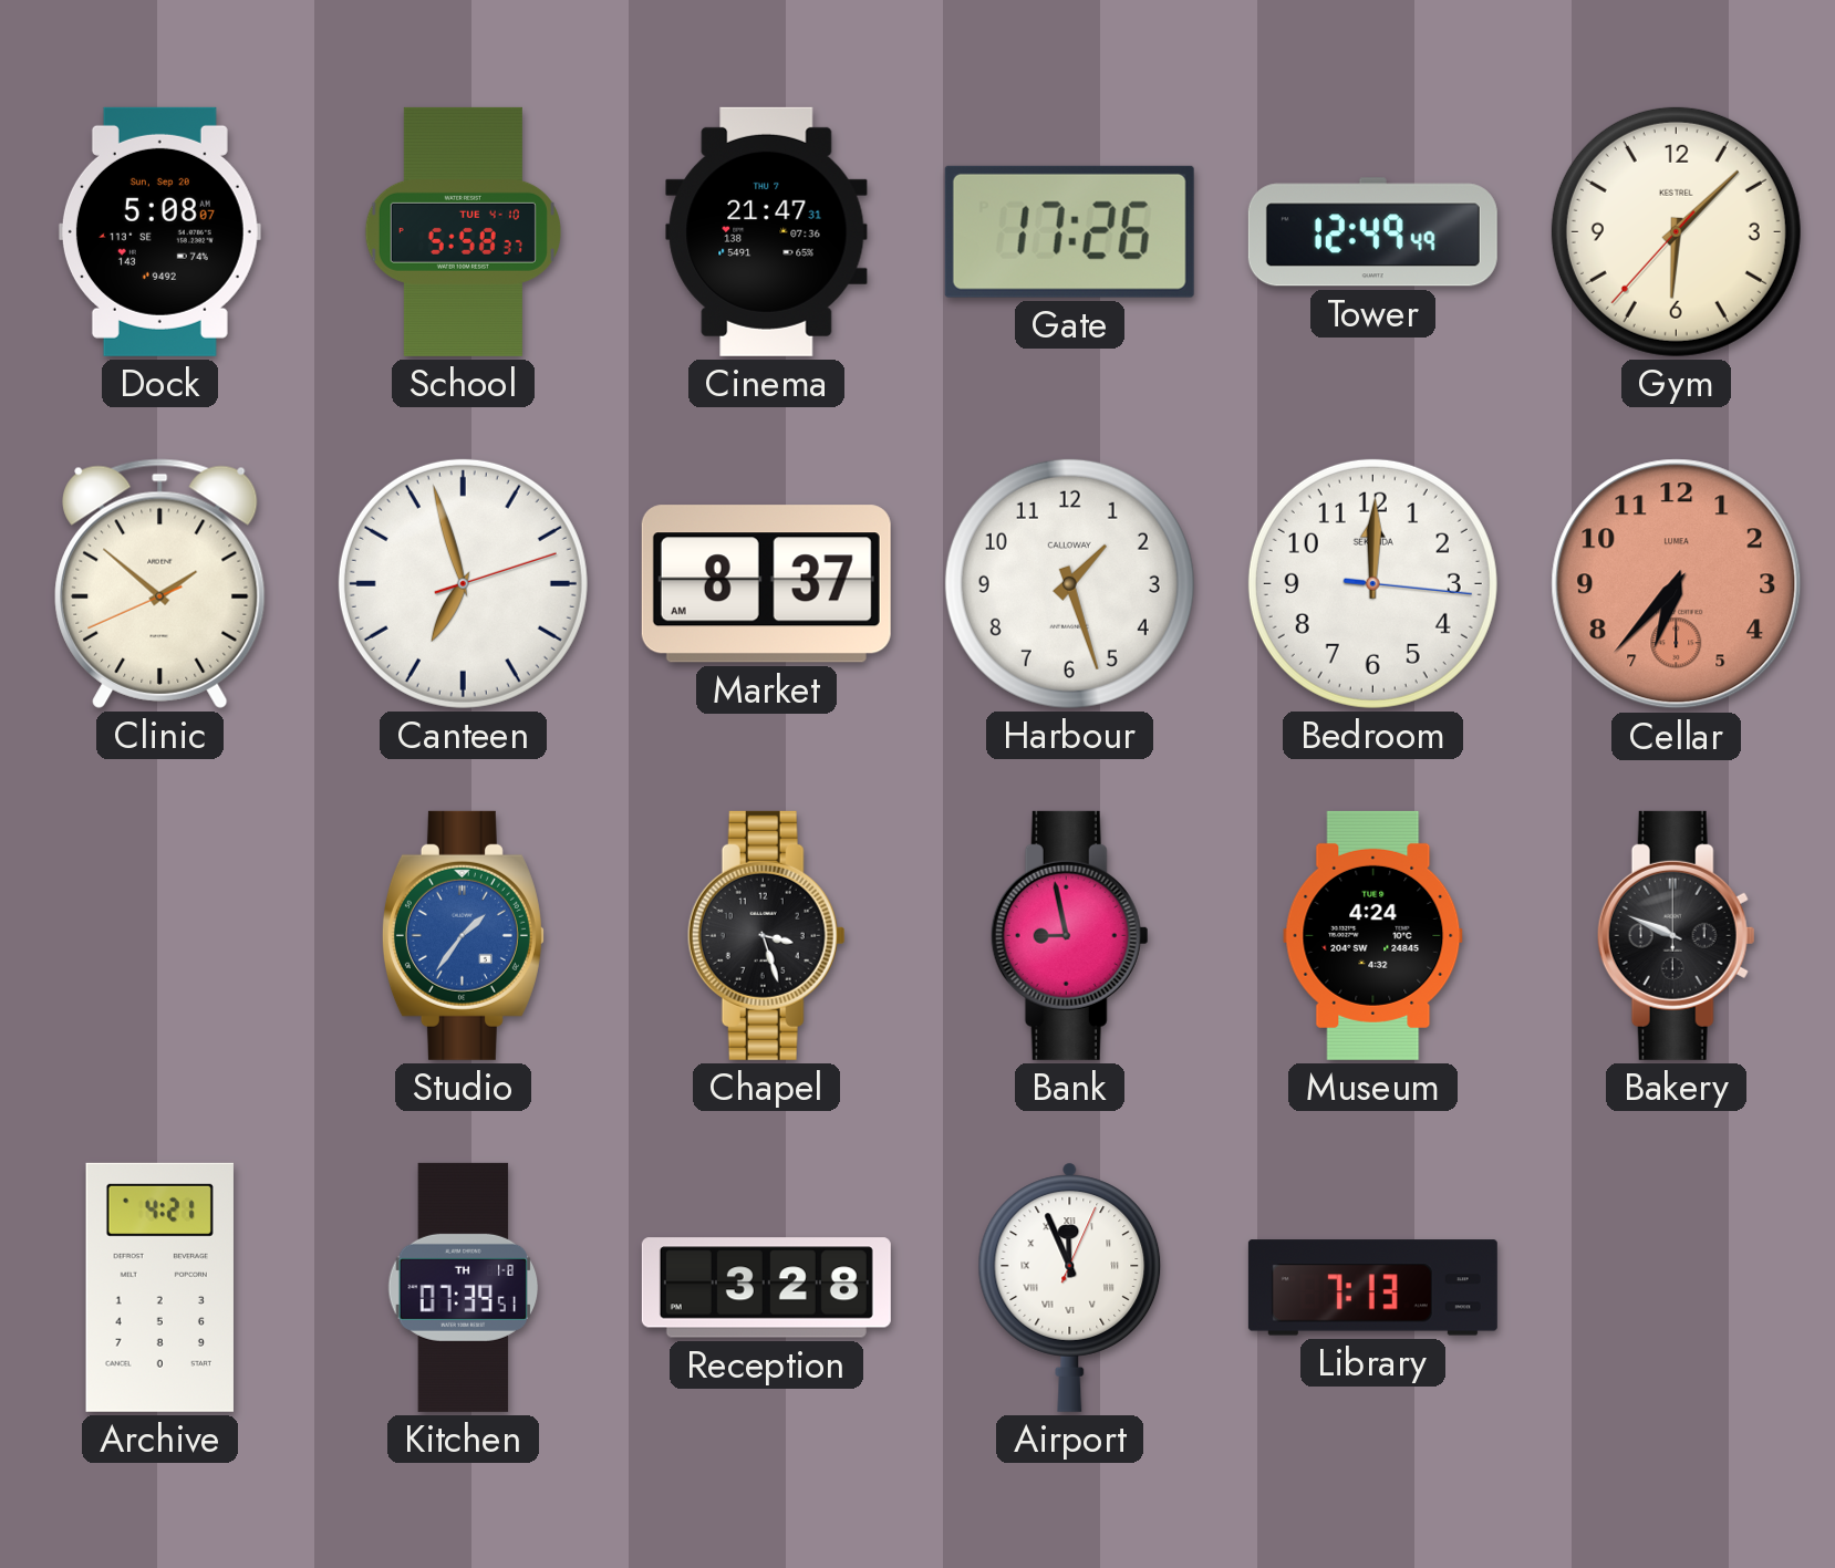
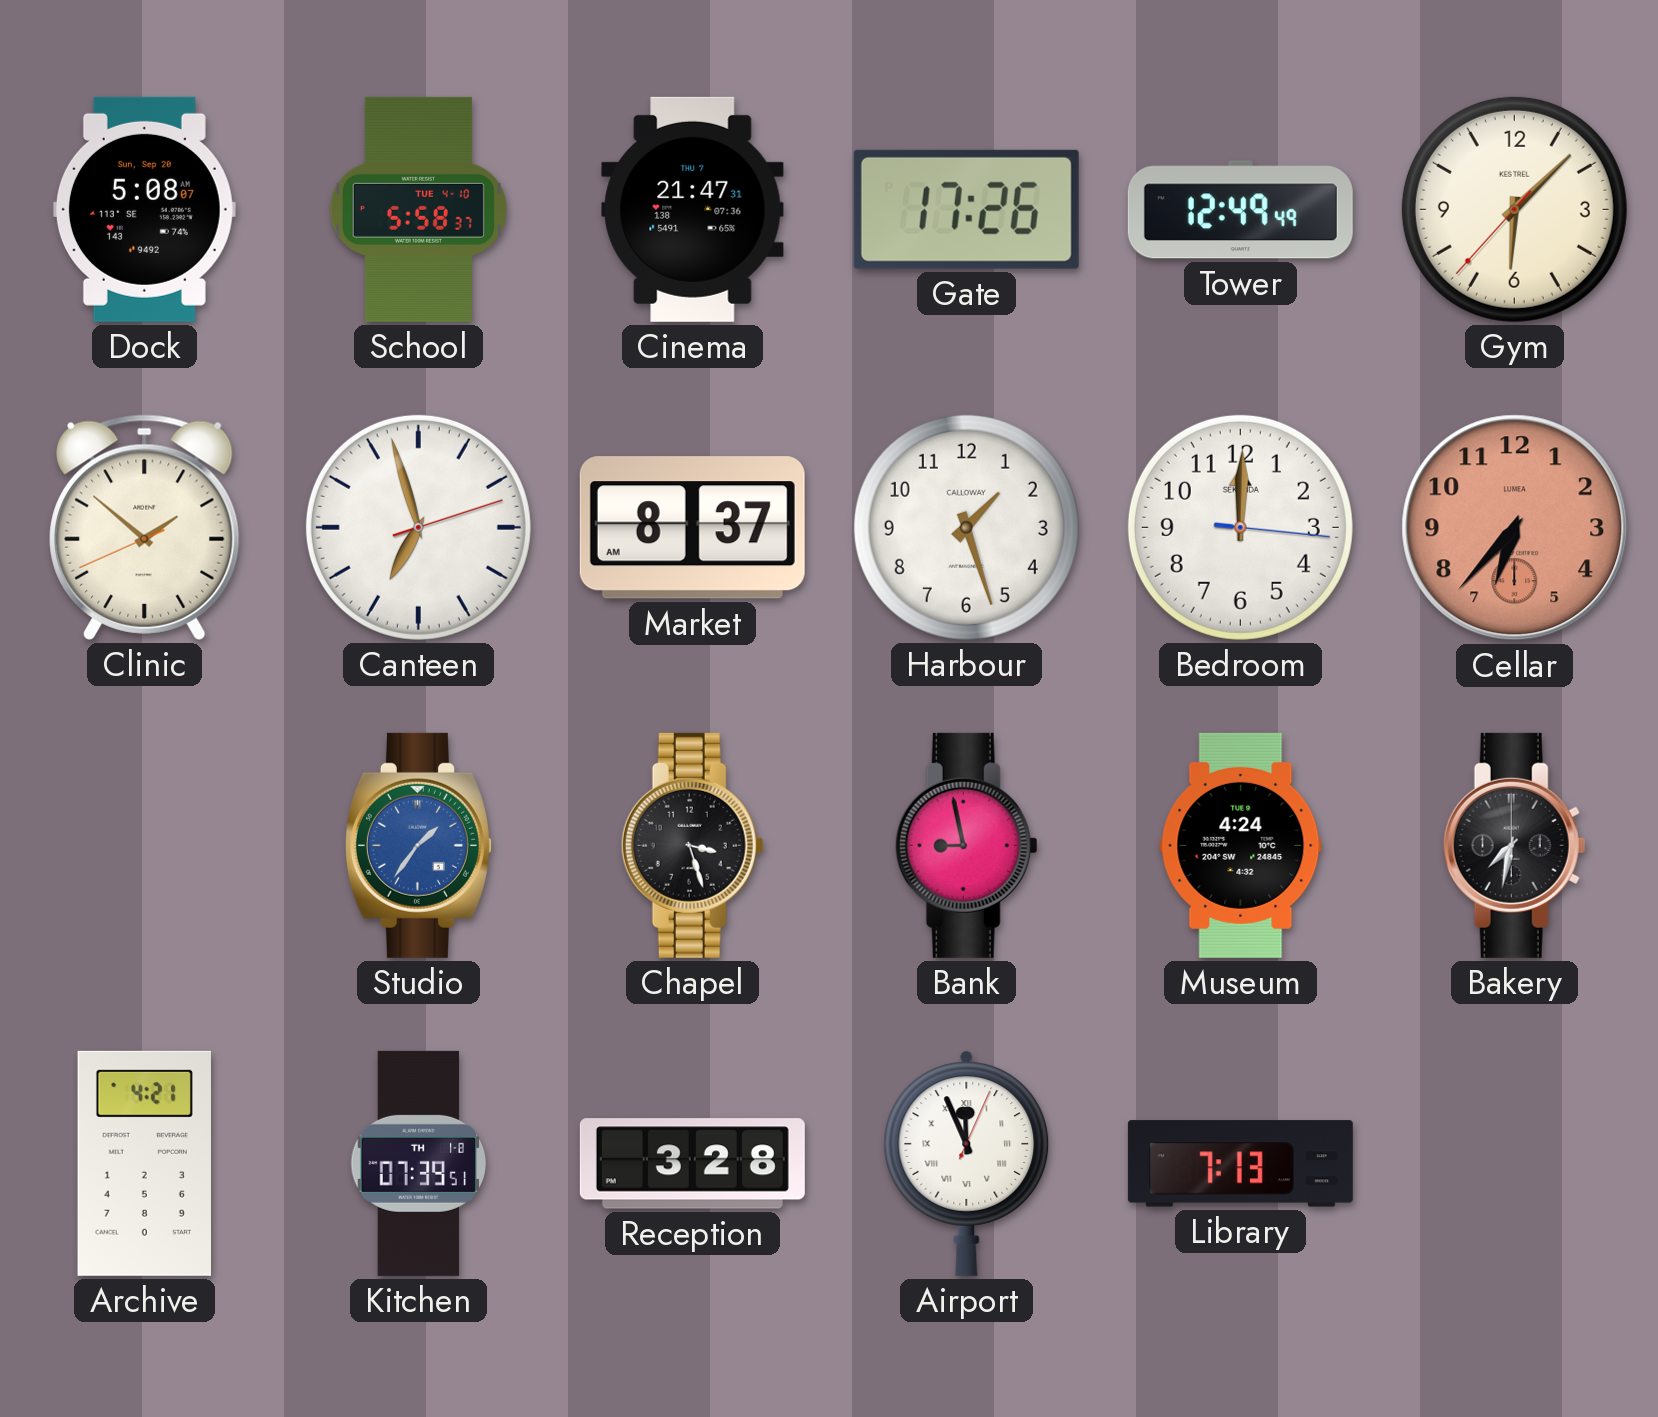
Bakery: 9:49 -> 7:32 (1514, 845)
